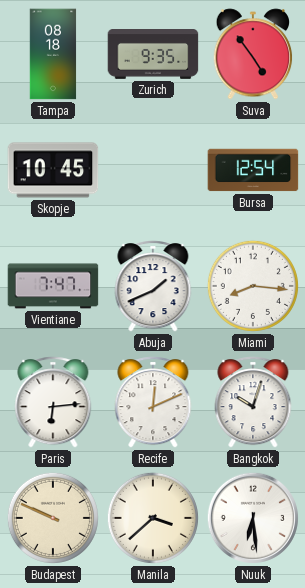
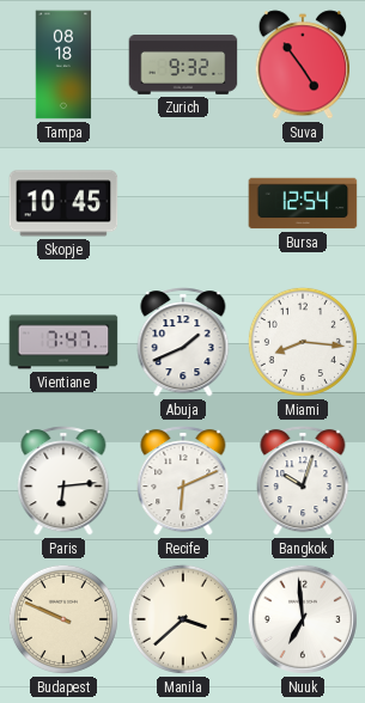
Zurich: 9:35 -> 9:32 (183, 66)
Recife: 12:11 -> 6:11 (183, 481)
Nuuk: 6:29 -> 6:59 (303, 619)
